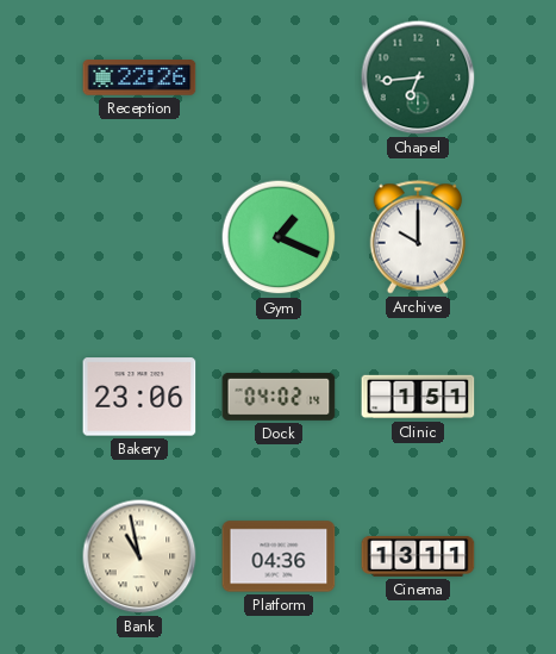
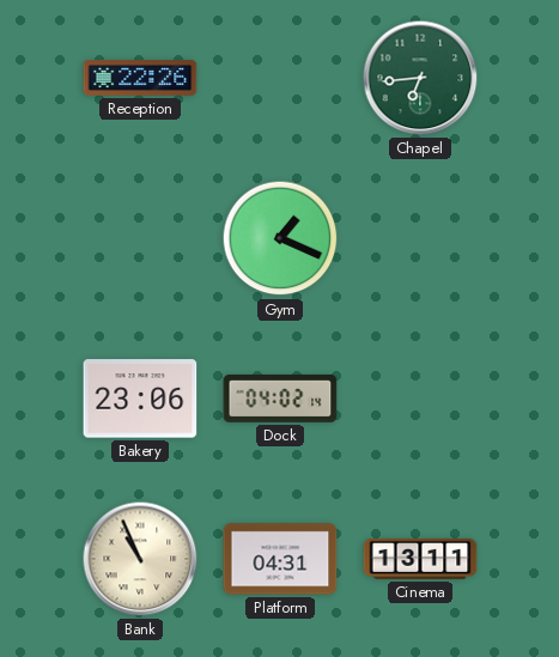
Archive: 10:00 -> none (418, 237)
Clinic: 1:51 -> none (418, 397)
Bank: 10:58 -> 10:56 (140, 559)
Platform: 04:36 -> 04:31 (280, 559)
